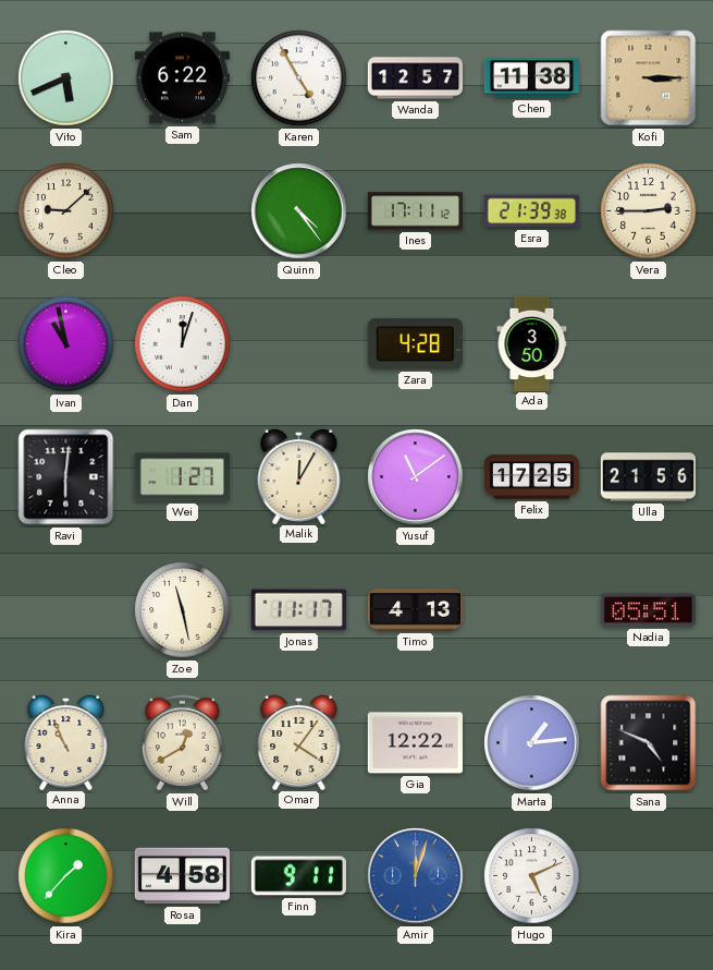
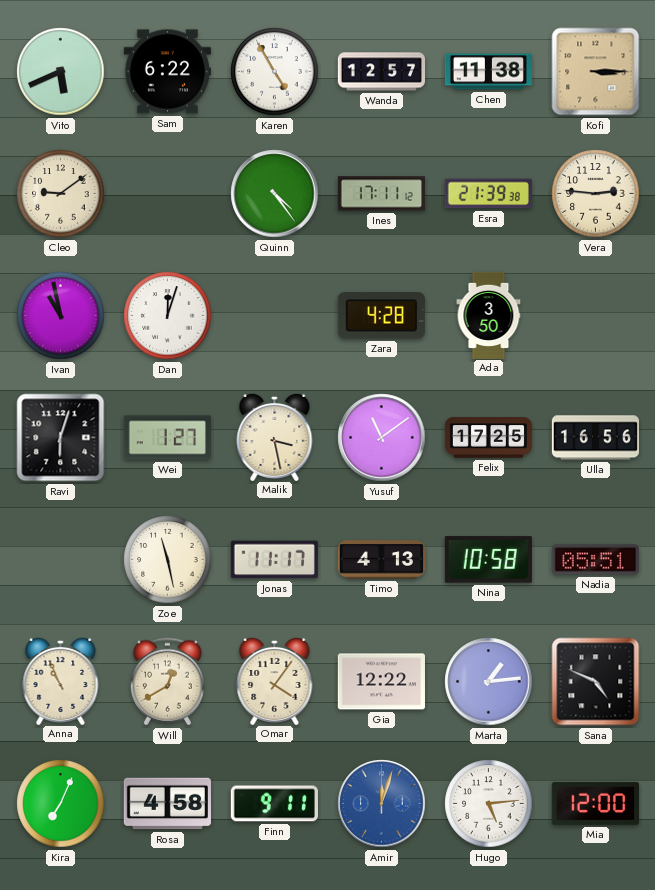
Cleo: 9:08 -> 9:09 (61, 194)
Vera: 2:45 -> 2:46 (596, 194)
Ravi: 6:01 -> 6:03 (61, 438)
Malik: 12:05 -> 3:28 (275, 436)
Ulla: 21:56 -> 16:56 (595, 438)
Nina: none -> 10:58 (488, 560)
Kira: 1:37 -> 7:04 (61, 804)
Hugo: 5:11 -> 5:14 (489, 804)
Mia: none -> 12:00 (595, 803)
